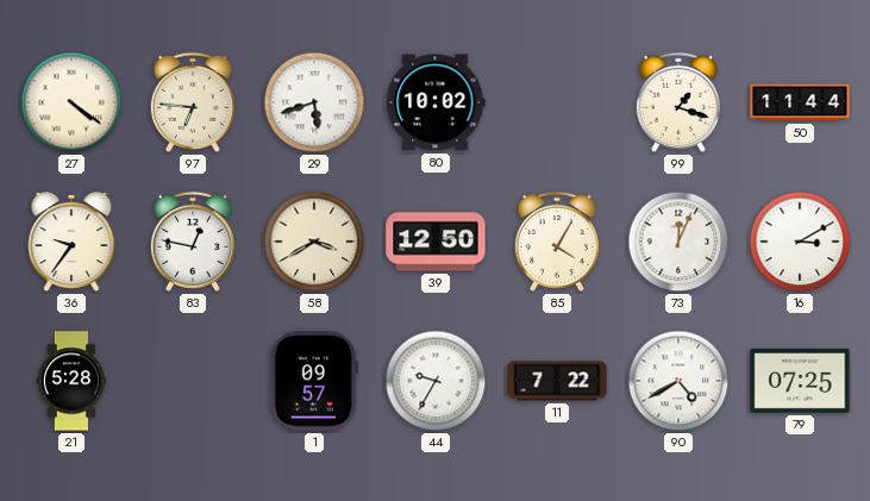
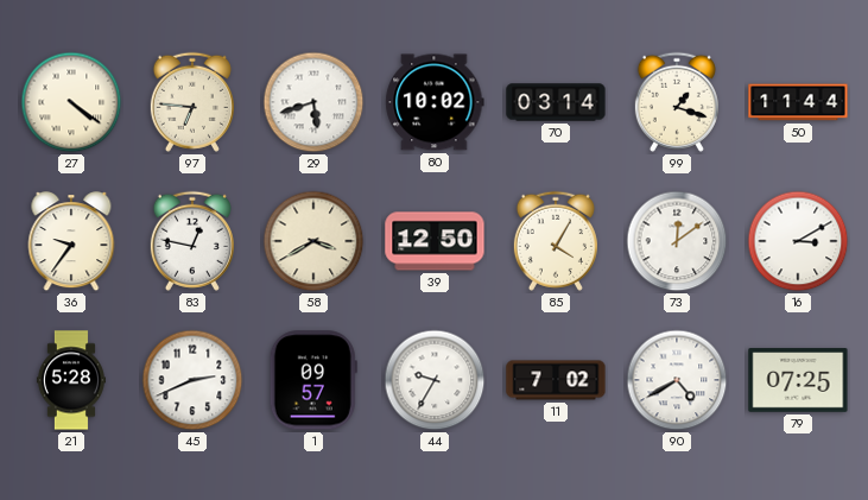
70: none -> 03:14 (556, 102)
73: 12:04 -> 12:09 (677, 241)
45: none -> 2:41 (192, 380)
11: 7:22 -> 7:02 (556, 380)
